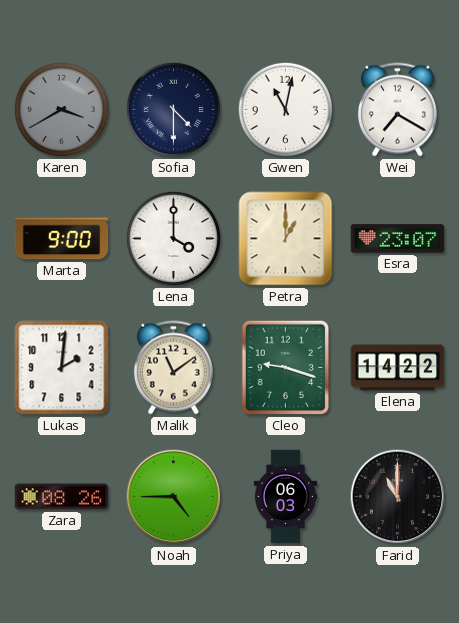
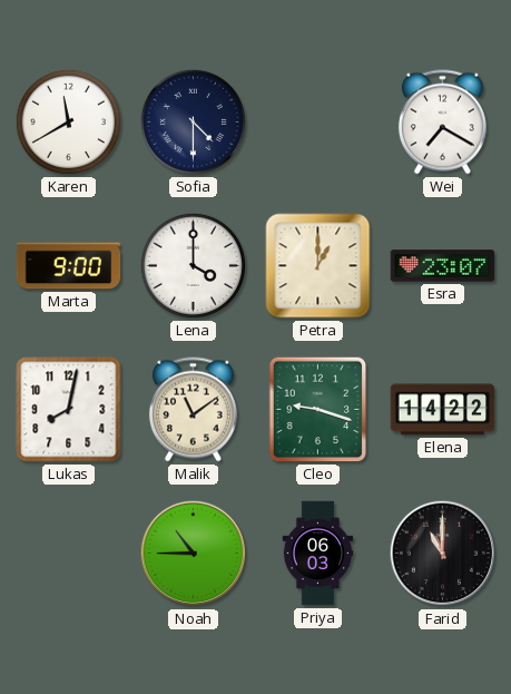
Karen: 3:40 -> 11:40 (68, 121)
Karen dial: grey -> white (68, 121)
Gwen: 11:02 -> none (285, 109)
Lukas: 2:01 -> 8:02 (69, 410)
Zara: 08:26 -> none (62, 497)
Noah: 4:45 -> 10:45 (194, 554)
